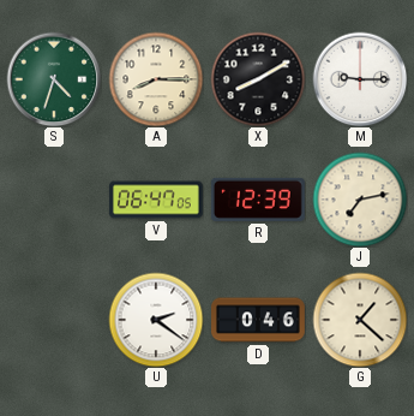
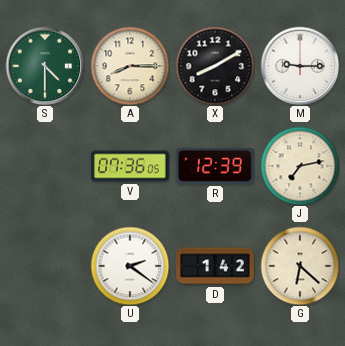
S: 4:33 -> 4:30 (45, 66)
V: 06:47 -> 07:36 (131, 166)
D: 0:46 -> 1:42 (216, 266)
G: 1:22 -> 6:22 (300, 266)
